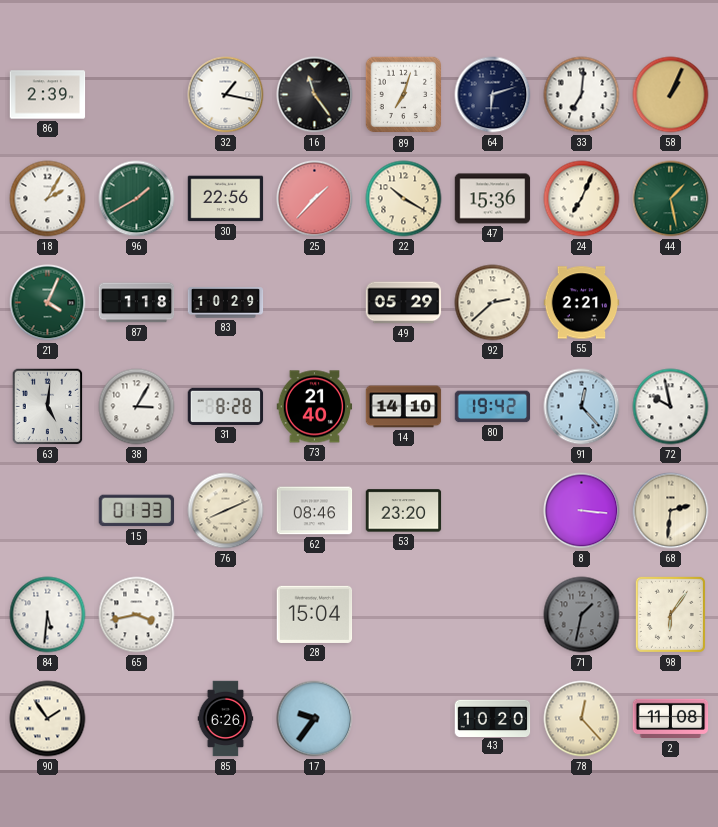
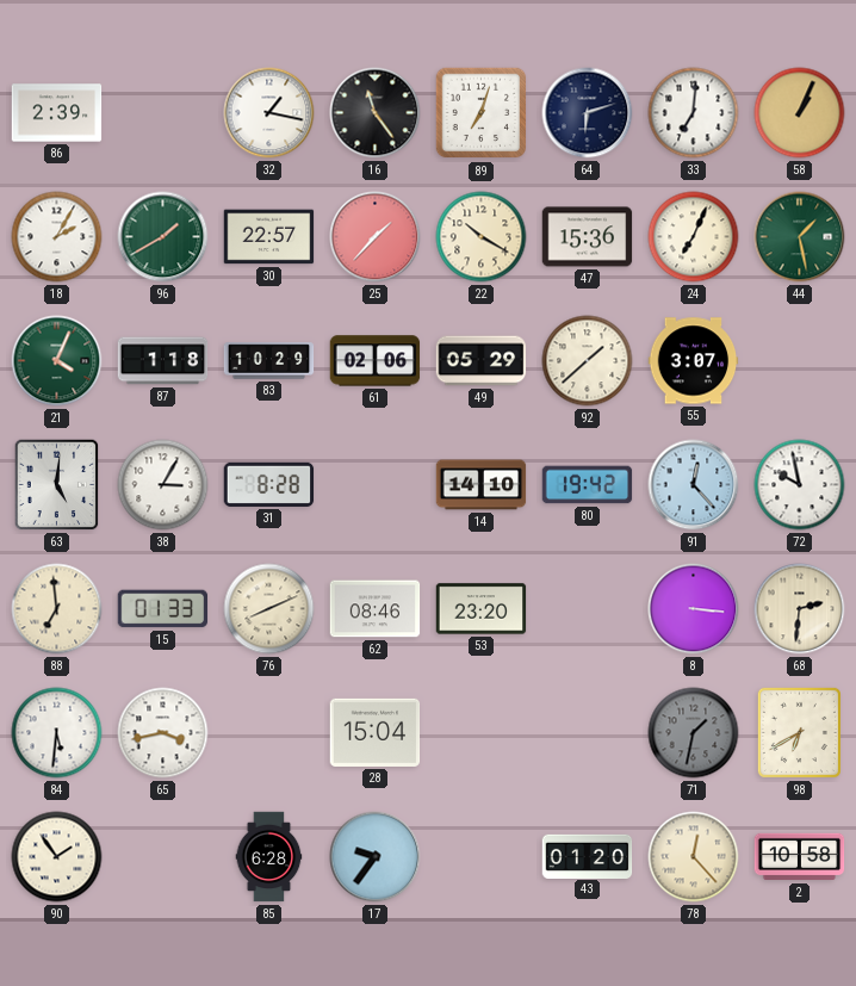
30: 22:56 -> 22:57 (269, 237)
61: none -> 02:06 (376, 361)
92: 2:38 -> 1:38 (588, 361)
55: 2:21 -> 3:07 (694, 361)
73: 21:40 -> none (315, 407)
88: none -> 6:59 (57, 609)
98: 6:06 -> 6:40 (799, 732)
85: 6:26 -> 6:28 (269, 857)
43: 10:20 -> 01:20 (588, 856)
2: 11:08 -> 10:58 (800, 857)
